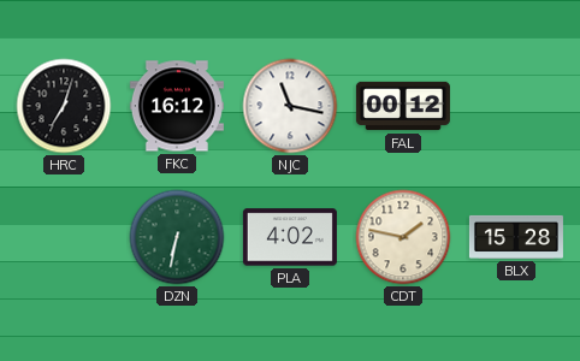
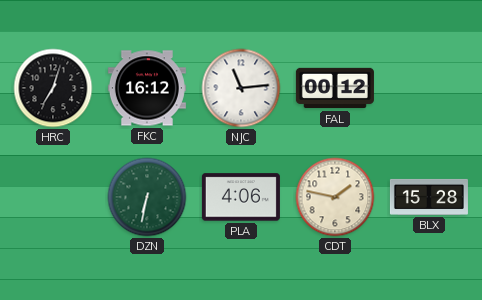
NJC: 11:17 -> 11:14 (241, 88)
PLA: 4:02 -> 4:06 (241, 197)
